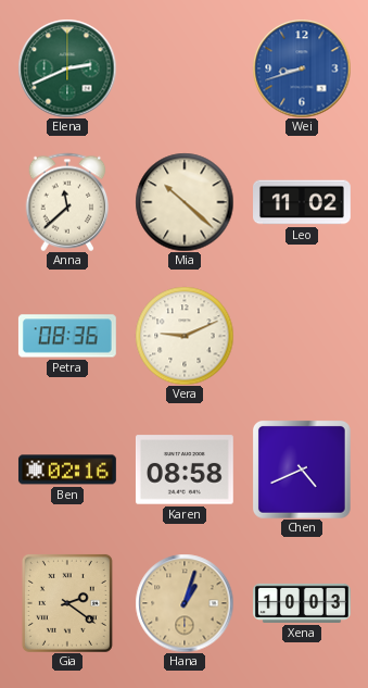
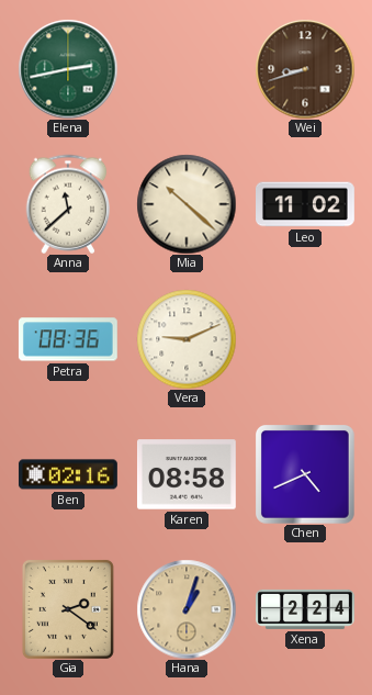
Elena: 2:41 -> 2:43 (68, 69)
Wei dial: blue -> brown (305, 69)
Xena: 10:03 -> 2:24 (306, 609)
